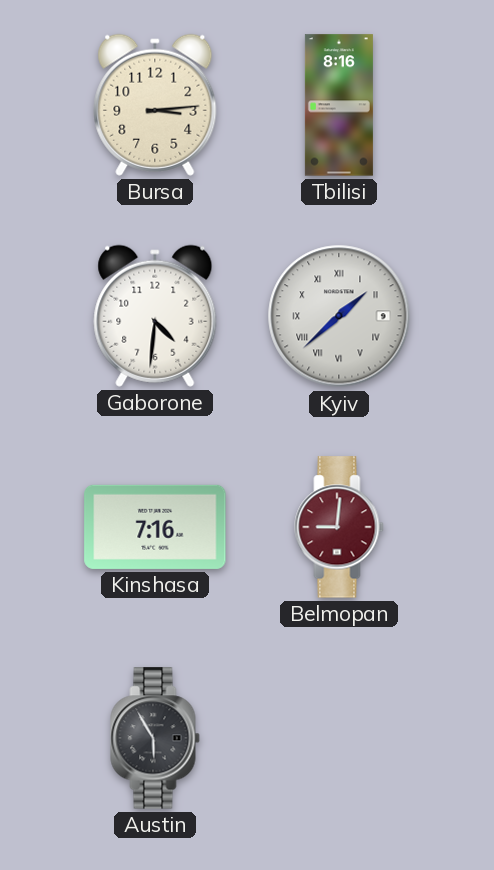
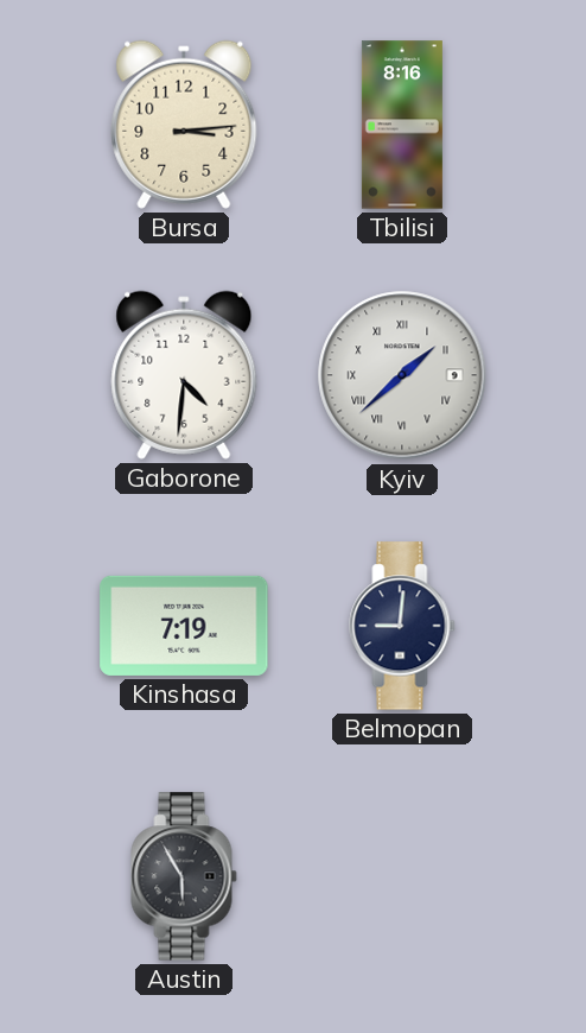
Kinshasa: 7:16 -> 7:19 (184, 626)
Belmopan dial: burgundy -> navy (402, 626)
